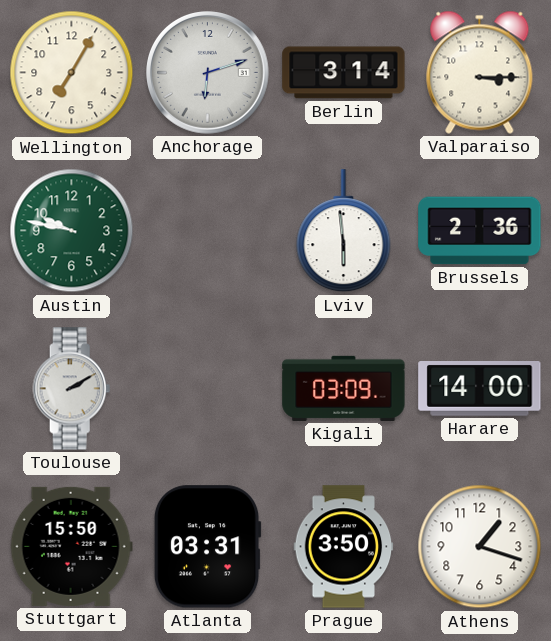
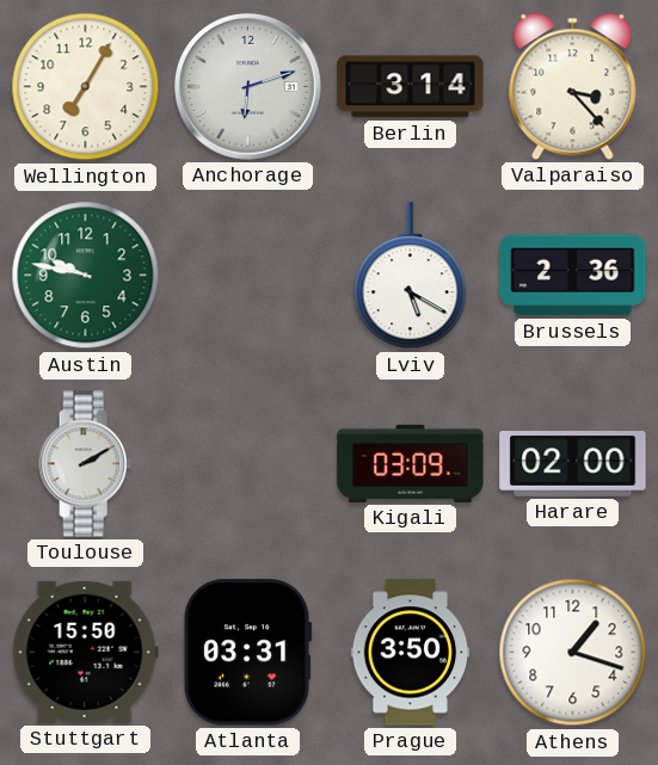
Valparaiso: 3:15 -> 3:23 (573, 86)
Lviv: 5:59 -> 5:20 (411, 276)
Harare: 14:00 -> 02:00 (573, 464)
